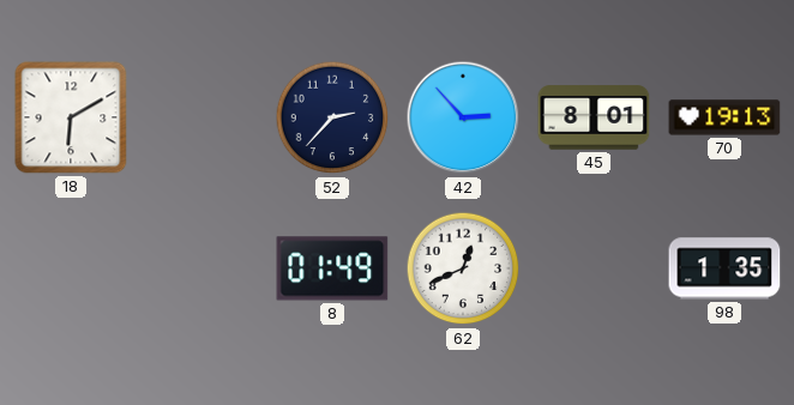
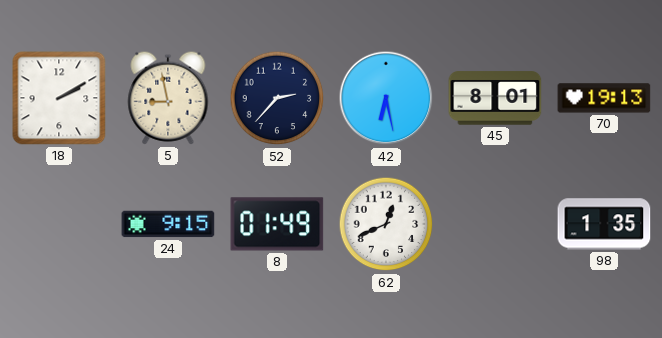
18: 6:10 -> 2:10 (59, 98)
5: none -> 8:58 (168, 98)
42: 2:53 -> 6:28 (386, 98)
24: none -> 9:15 (168, 224)
